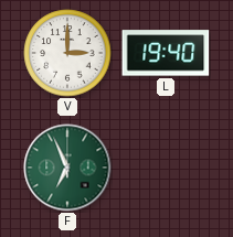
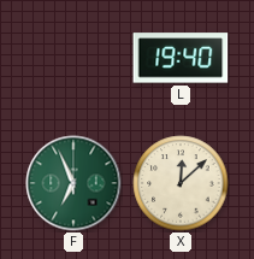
V: 3:00 -> none (67, 53)
X: none -> 12:08 (181, 183)
